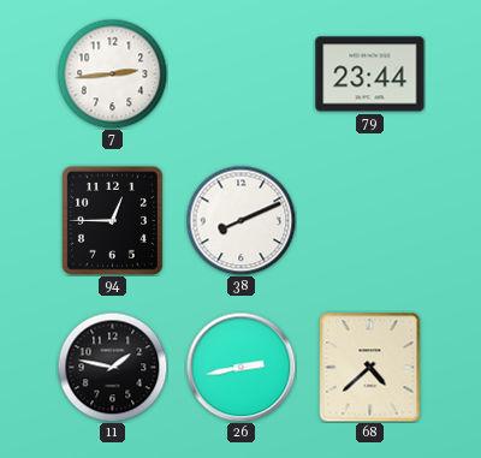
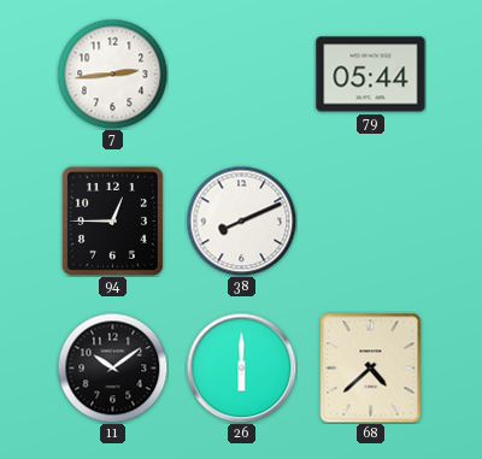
79: 23:44 -> 05:44 (371, 75)
11: 1:47 -> 10:09 (112, 367)
26: 2:43 -> 6:00 (241, 367)
